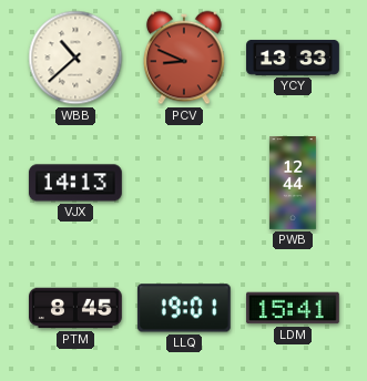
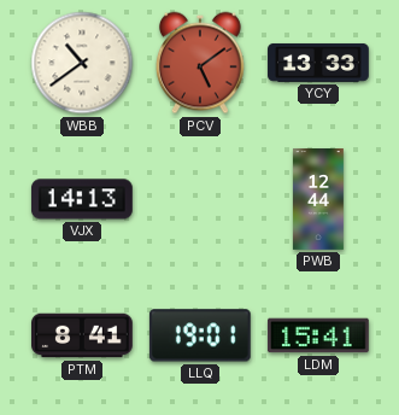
WBB: 10:38 -> 10:39 (82, 63)
PCV: 8:49 -> 5:09 (200, 63)
PTM: 8:45 -> 8:41 (83, 335)
